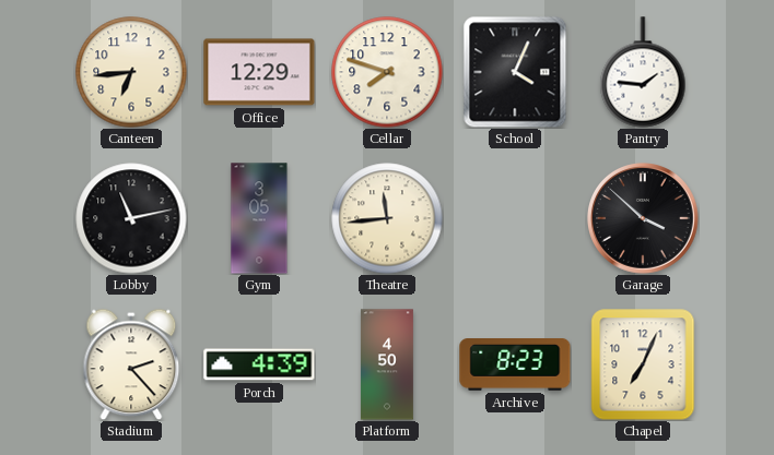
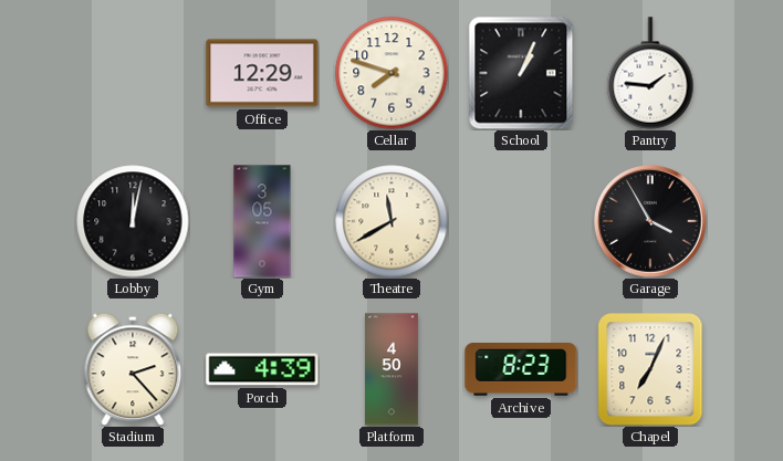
Canteen: 6:44 -> none (131, 72)
School: 4:04 -> 1:04 (521, 73)
Lobby: 11:13 -> 12:02 (133, 221)
Theatre: 11:44 -> 11:40 (391, 221)
Garage: 3:52 -> 3:55 (651, 222)
